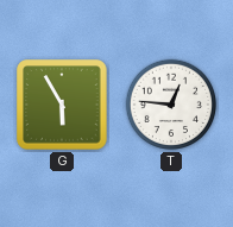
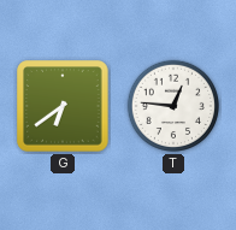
G: 5:55 -> 6:39 (63, 106)
